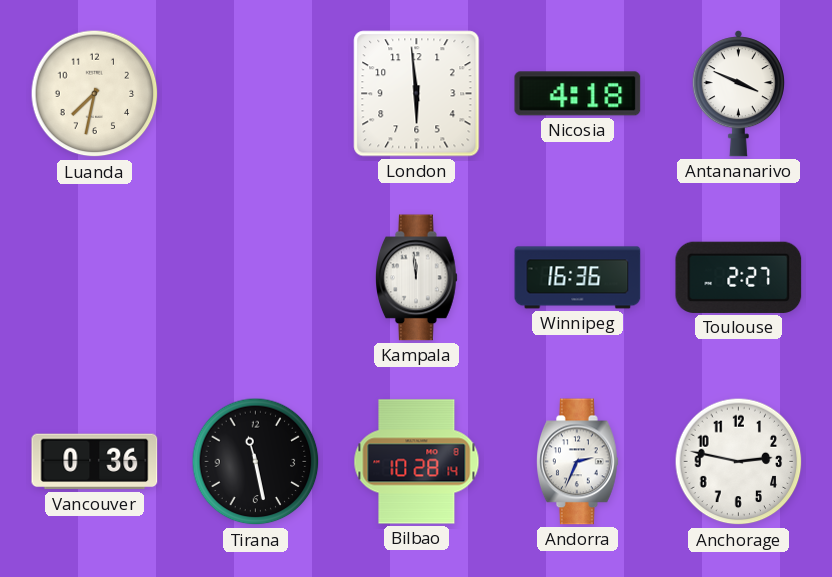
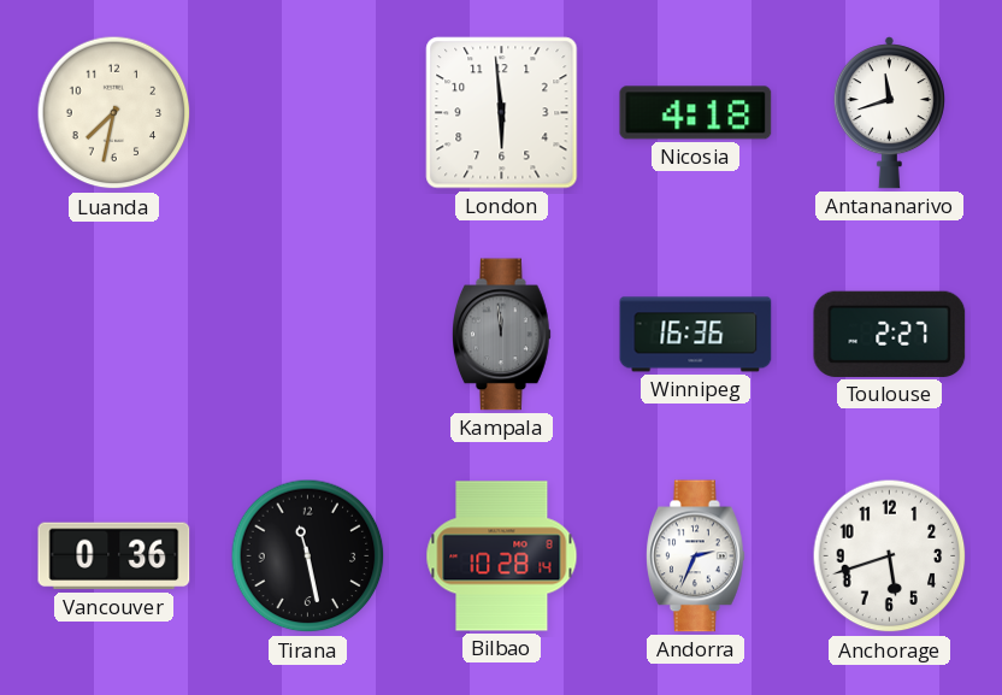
Antananarivo: 3:49 -> 11:42 (889, 113)
Kampala dial: white -> grey (502, 335)
Anchorage: 2:47 -> 5:42 (890, 556)
